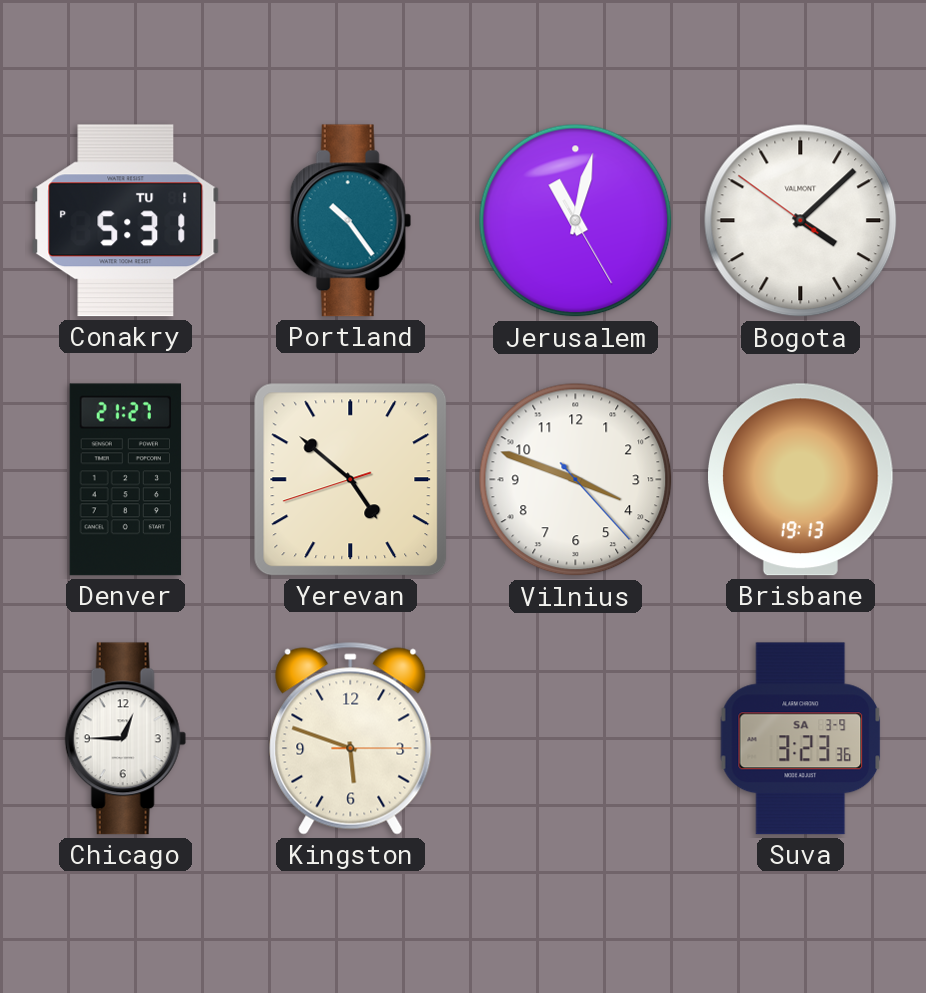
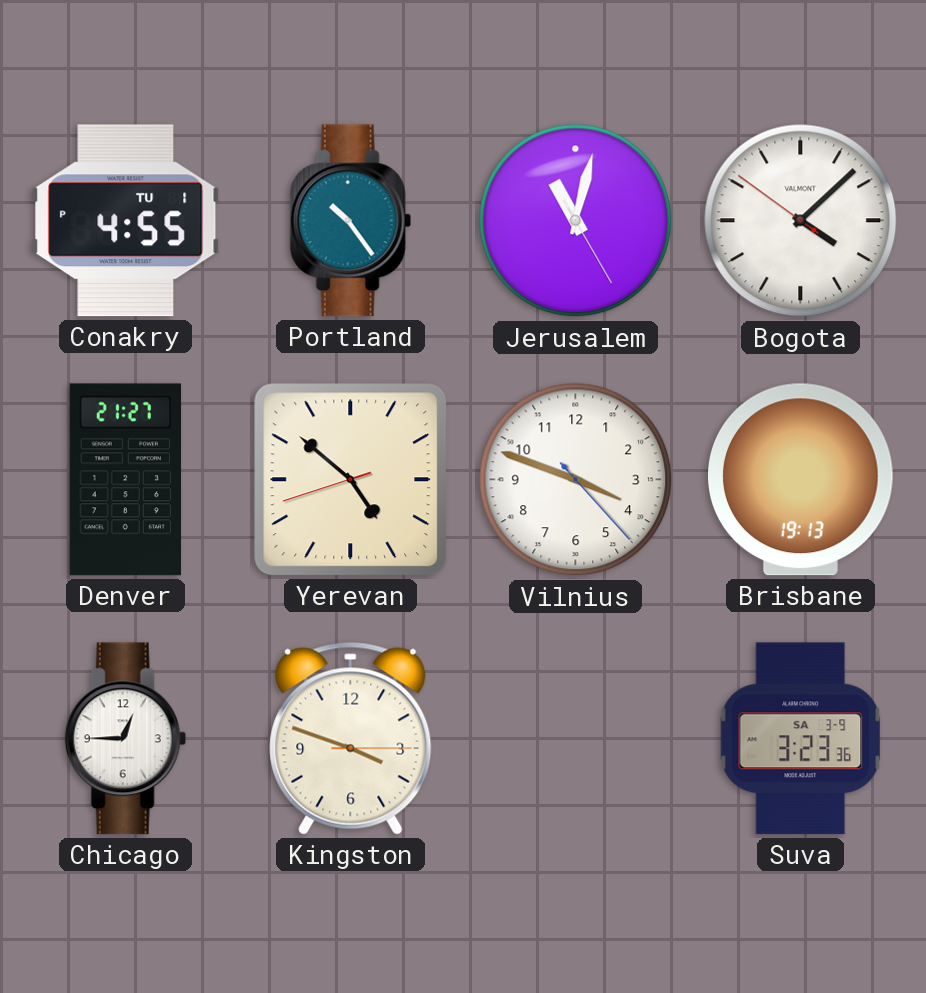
Conakry: 5:31 -> 4:55 (126, 221)
Kingston: 5:48 -> 3:48 (351, 738)
